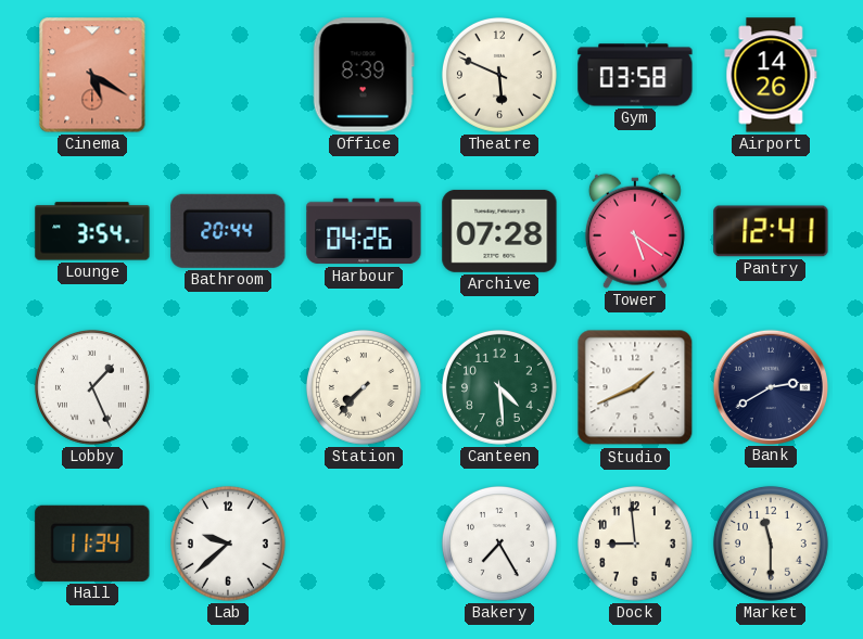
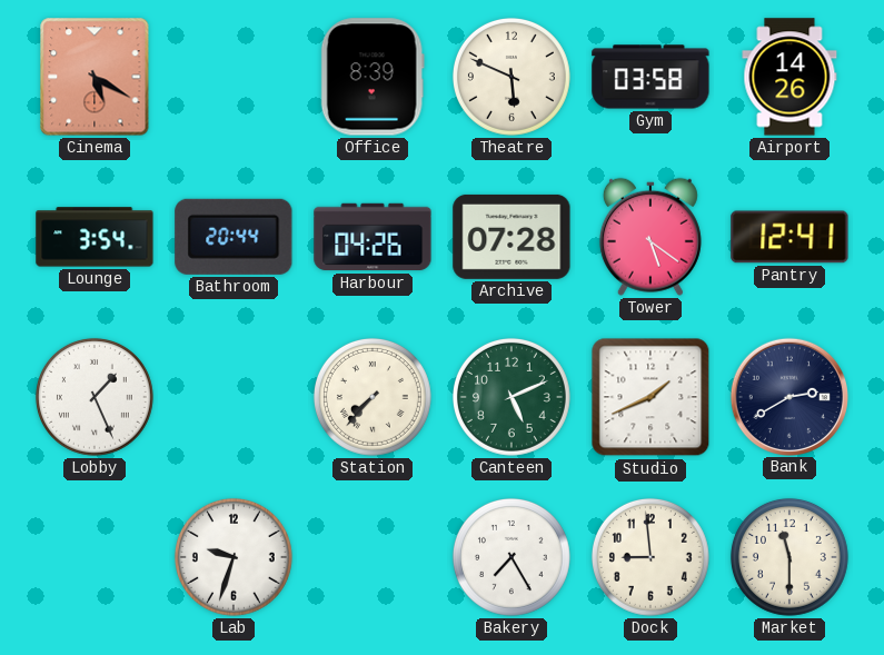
Canteen: 4:29 -> 5:11 (511, 397)
Hall: 11:34 -> none (92, 544)
Lab: 9:38 -> 9:33 (234, 557)
